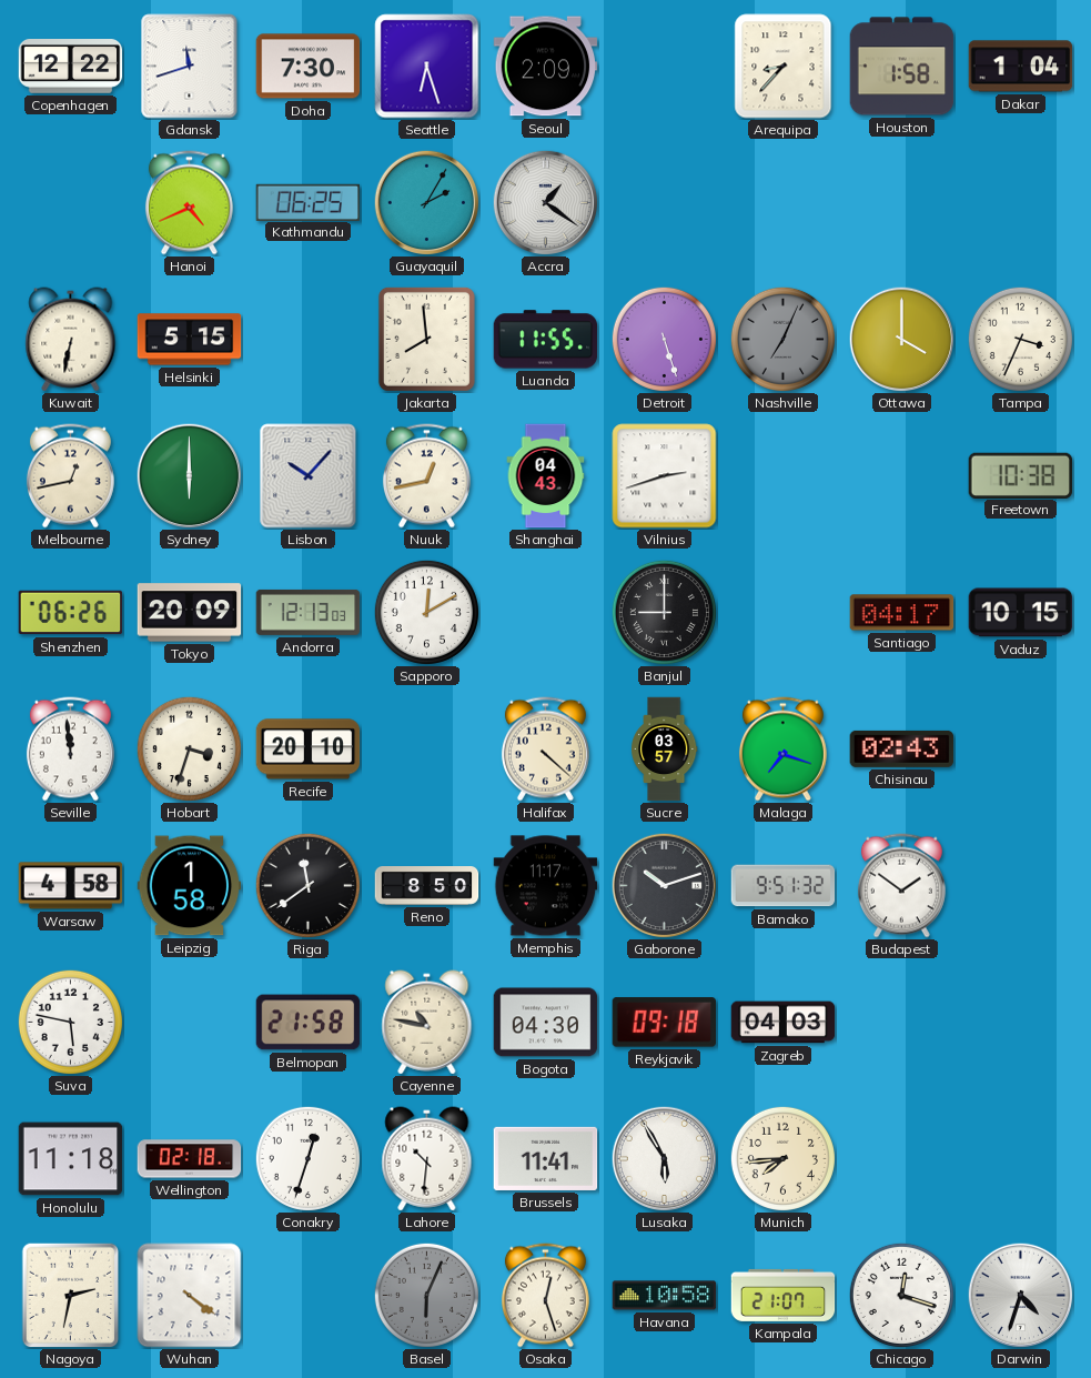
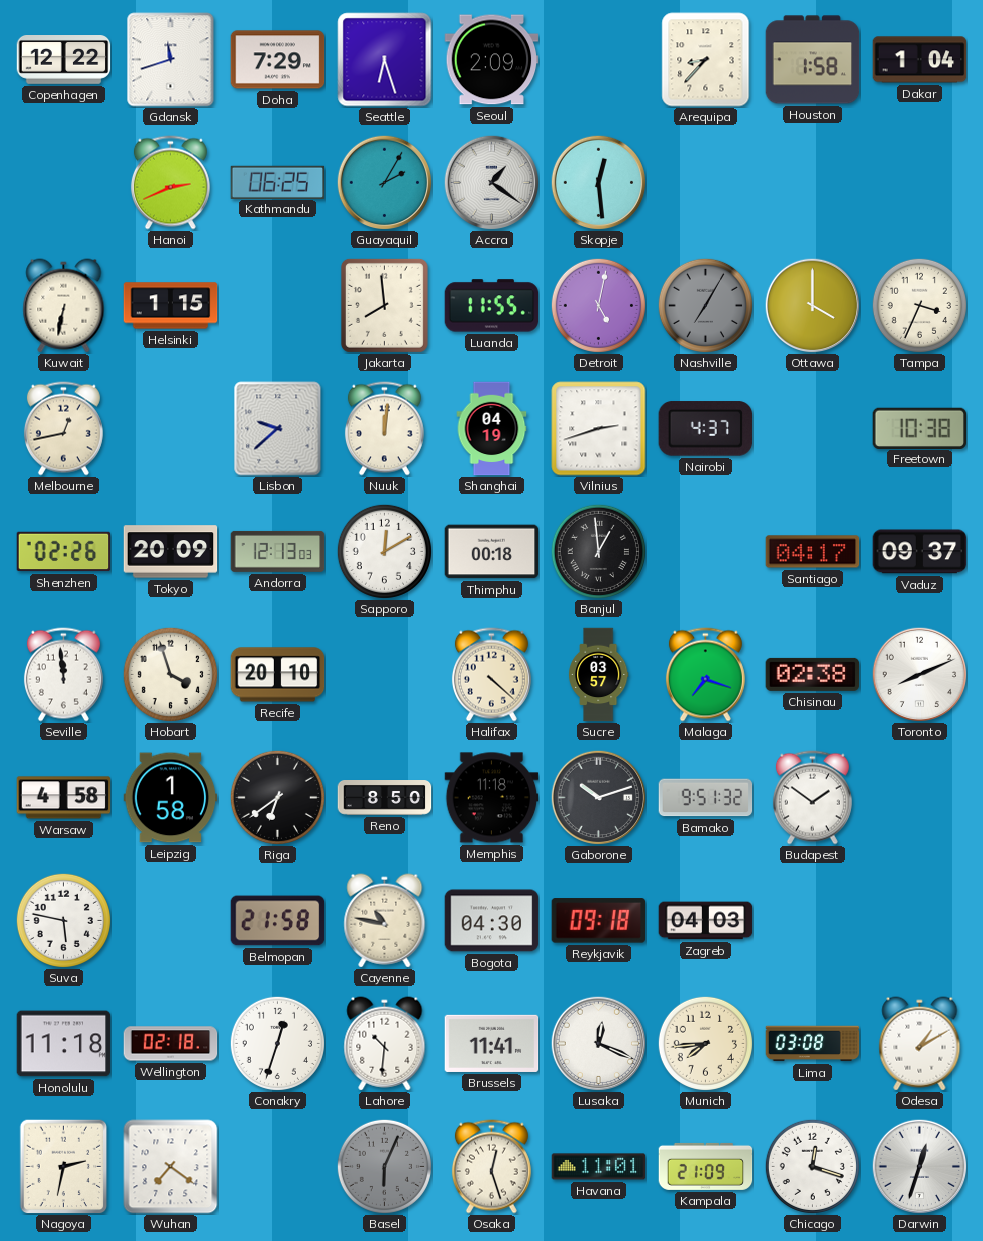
Doha: 7:30 -> 7:29 (278, 60)
Hanoi: 4:41 -> 2:41 (170, 183)
Skopje: none -> 12:29 (598, 182)
Helsinki: 5:15 -> 1:15 (171, 306)
Detroit: 5:27 -> 5:02 (598, 305)
Nashville: 7:04 -> 7:05 (705, 305)
Sydney: 6:00 -> none (189, 475)
Lisbon: 10:07 -> 9:38 (278, 429)
Nuuk: 12:43 -> 12:01 (384, 429)
Shanghai: 04:43 -> 04:19 (492, 429)
Nairobi: none -> 4:37 (705, 429)
Shenzhen: 06:26 -> 02:26 (64, 552)
Thimphu: none -> 00:18 (492, 552)
Banjul: 9:00 -> 12:59 (598, 551)
Vaduz: 10:15 -> 09:37 (920, 552)
Hobart: 3:33 -> 3:57 (170, 674)
Chisinau: 02:43 -> 02:38 (813, 674)
Toronto: none -> 8:11 (919, 674)
Riga: 11:39 -> 6:39 (277, 797)
Memphis: 11:17 -> 11:18 (492, 798)
Lusaka: 5:55 -> 12:19 (598, 1043)
Lima: none -> 03:08 (813, 1044)
Odesa: none -> 1:10 (920, 1044)
Wuhan: 4:21 -> 7:21 (171, 1167)
Havana: 10:58 -> 11:01 (599, 1167)
Kampala: 21:07 -> 21:09 (706, 1166)
Darwin: 4:33 -> 12:33 (919, 1166)
